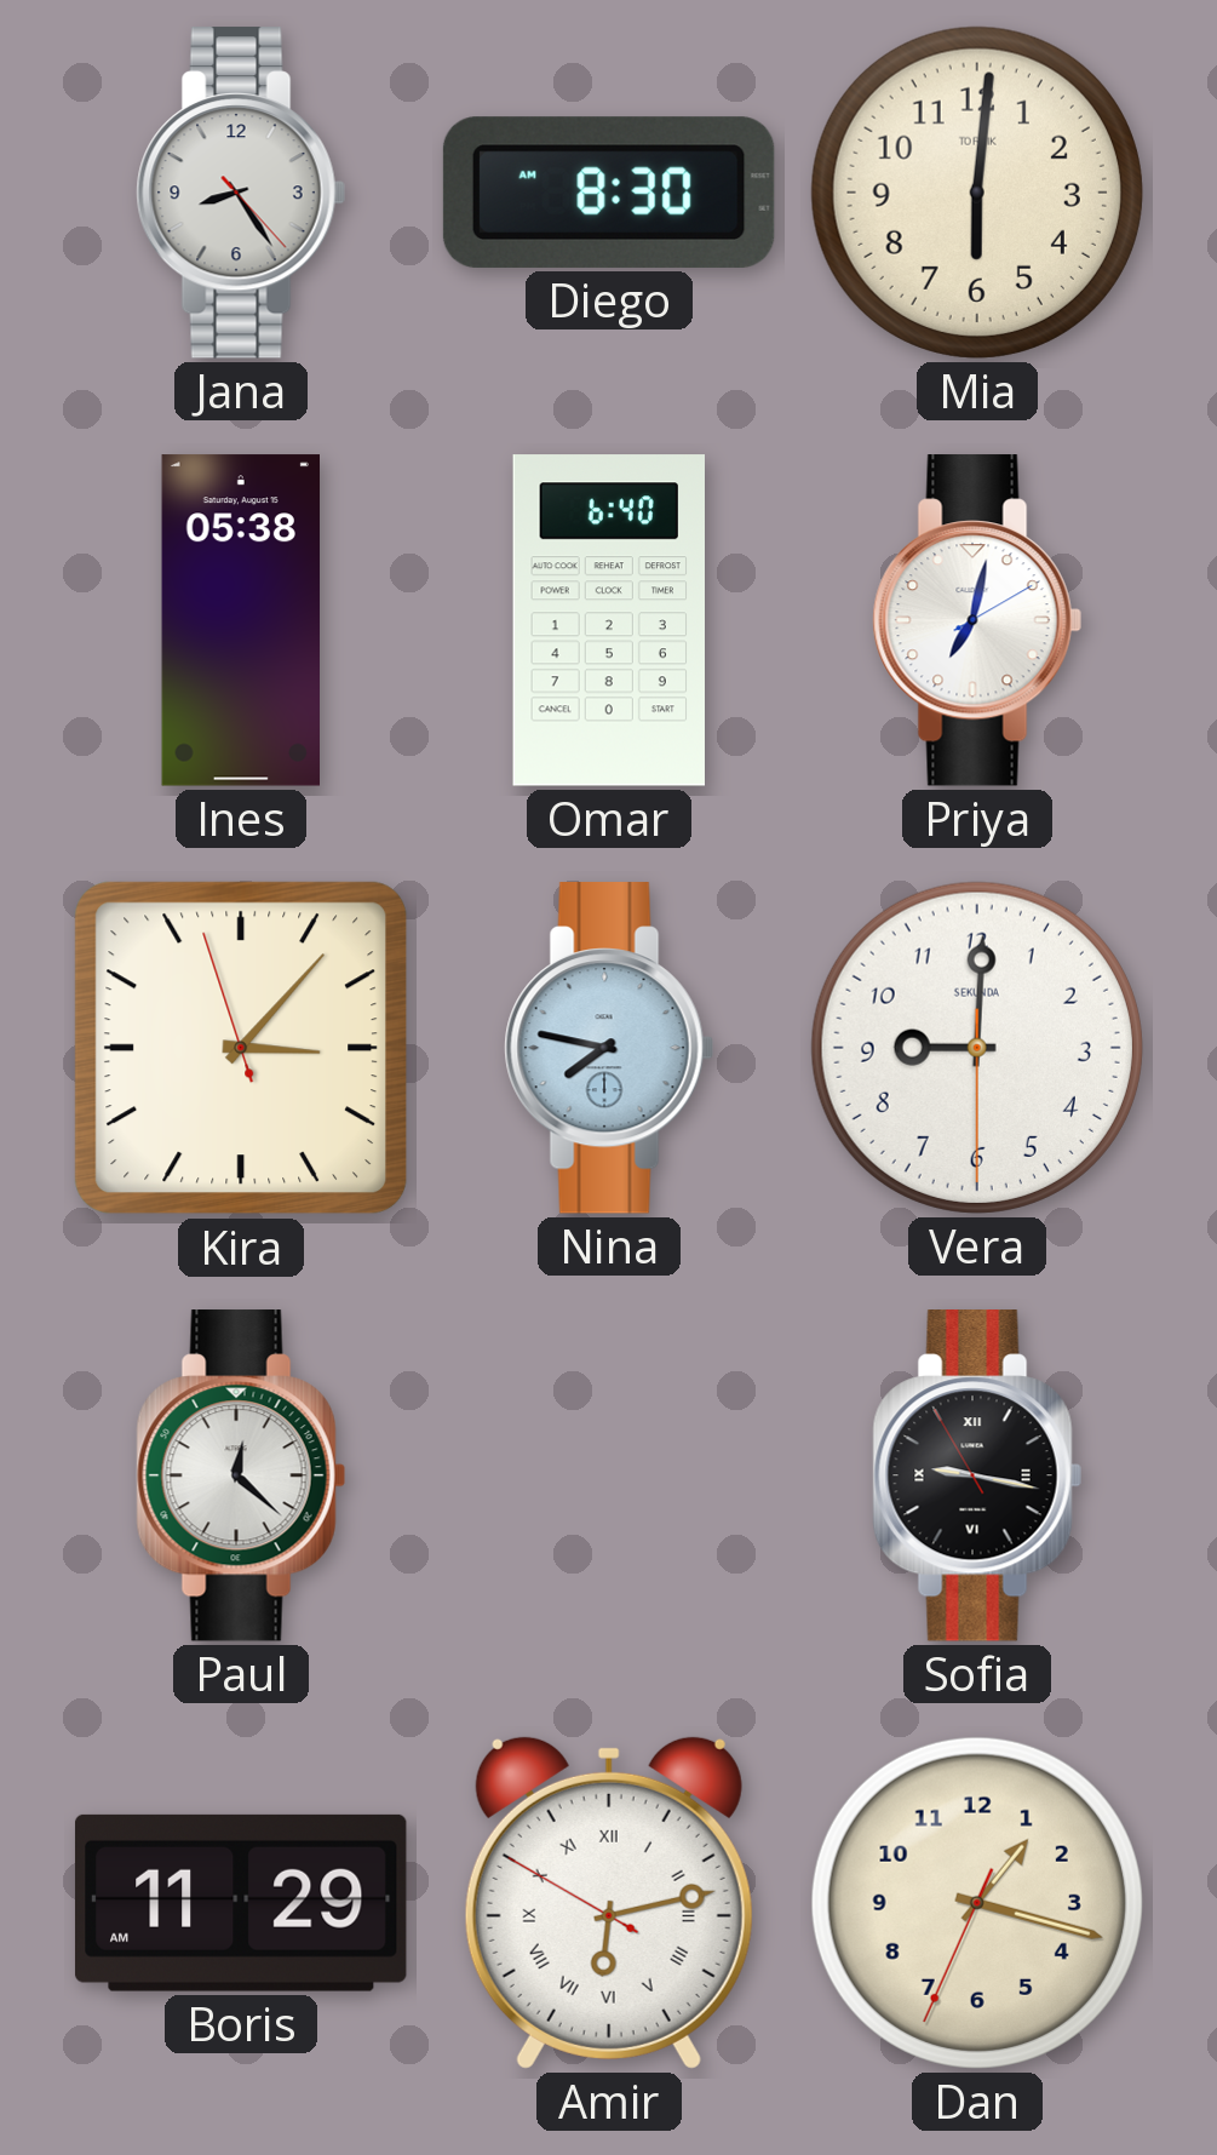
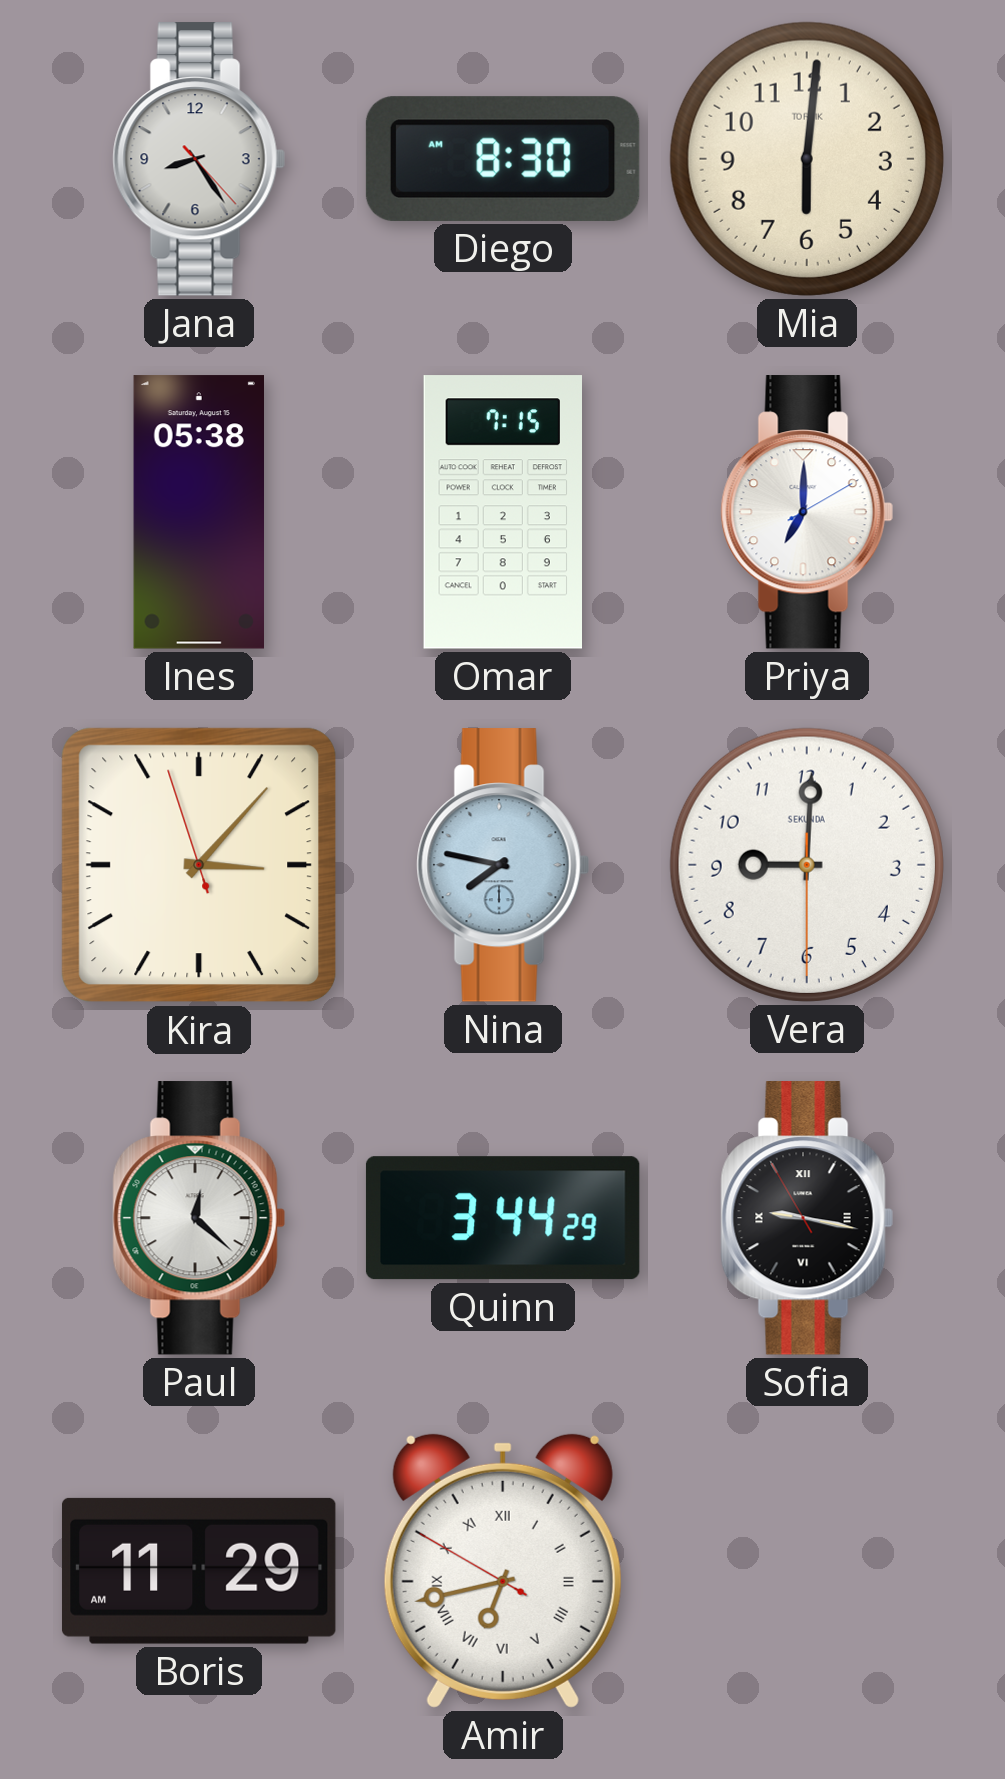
Omar: 6:40 -> 7:15 (502, 512)
Priya: 7:02 -> 7:00 (807, 512)
Quinn: none -> 3:44 (503, 1218)
Amir: 6:12 -> 6:42 (503, 1571)
Dan: 1:17 -> none (977, 1903)
